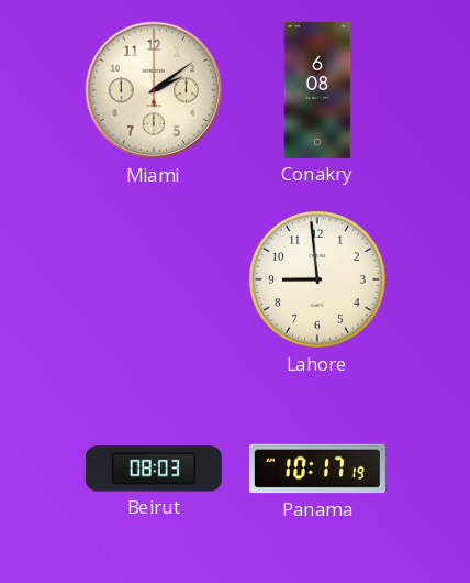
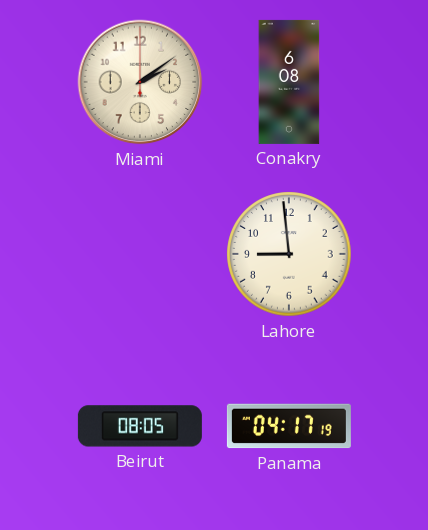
Beirut: 08:03 -> 08:05 (140, 426)
Panama: 10:17 -> 04:17 (289, 426)
